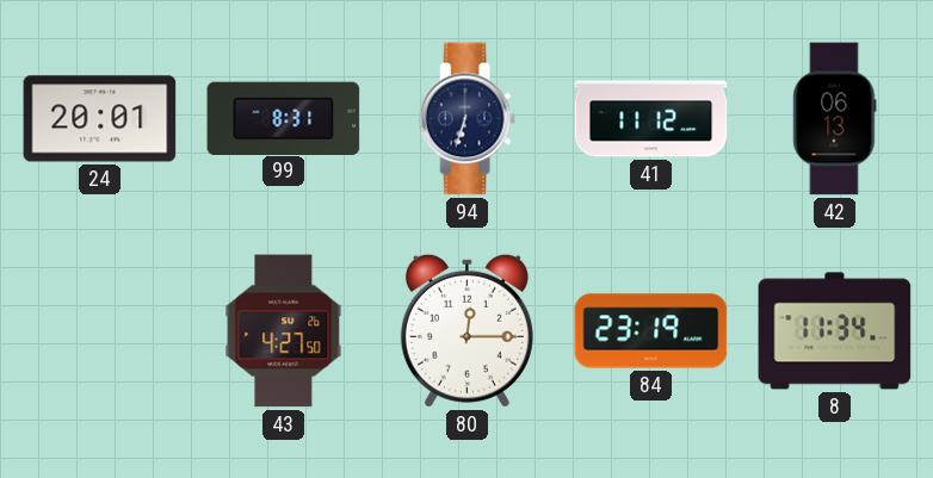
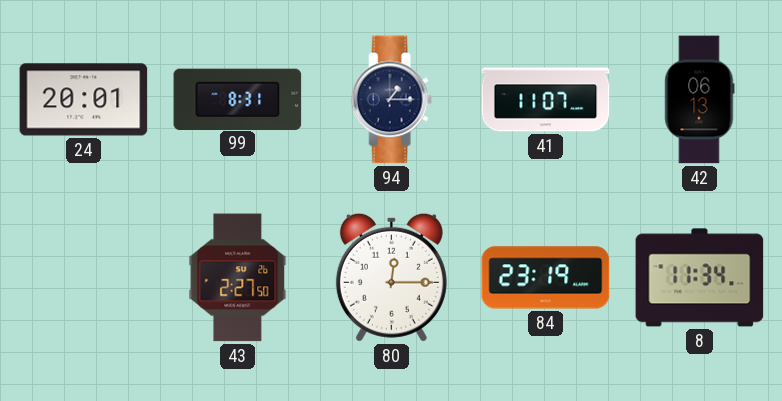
94: 6:33 -> 1:15 (391, 100)
41: 11:12 -> 11:07 (546, 100)
43: 4:27 -> 2:27 (238, 278)
